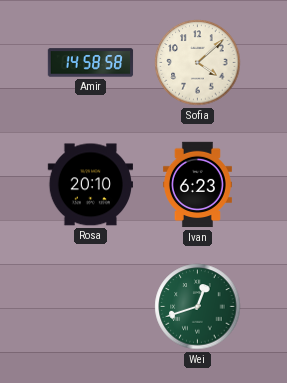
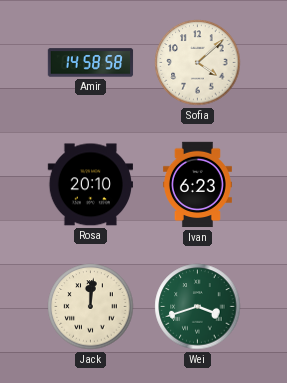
Jack: none -> 12:01 (91, 307)
Wei: 12:42 -> 3:42 (198, 307)
